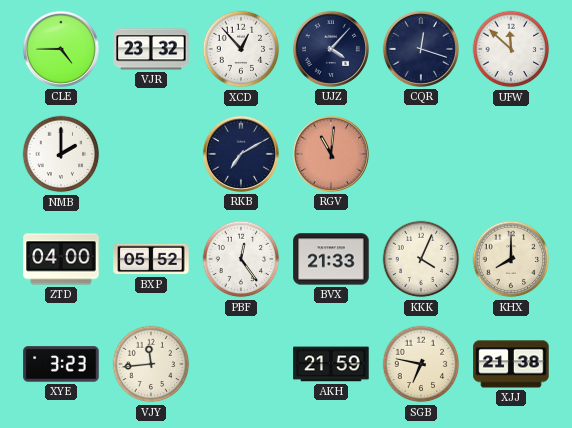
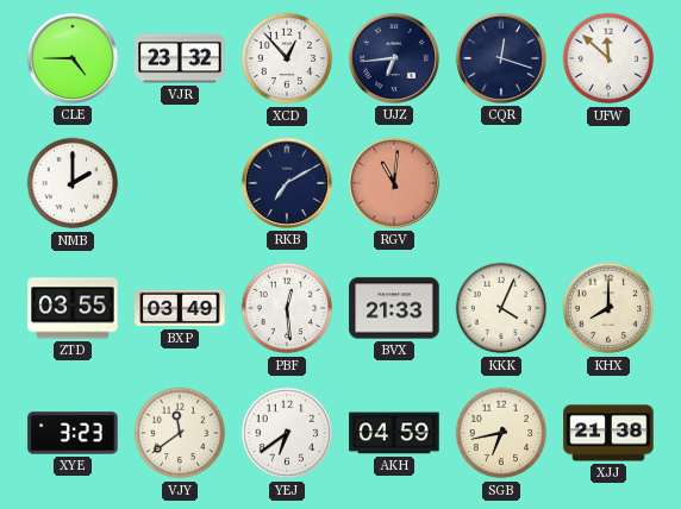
UJZ: 4:07 -> 6:44 (394, 58)
ZTD: 04:00 -> 03:55 (73, 308)
BXP: 05:52 -> 03:49 (180, 308)
PBF: 12:24 -> 12:29 (287, 308)
VJY: 11:44 -> 11:39 (180, 433)
YEJ: none -> 6:39 (287, 433)
AKH: 21:59 -> 04:59 (394, 433)
SGB: 6:47 -> 6:43 (501, 433)
